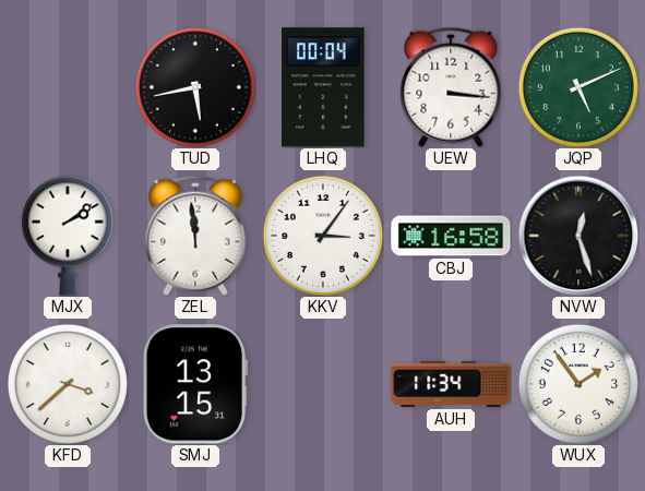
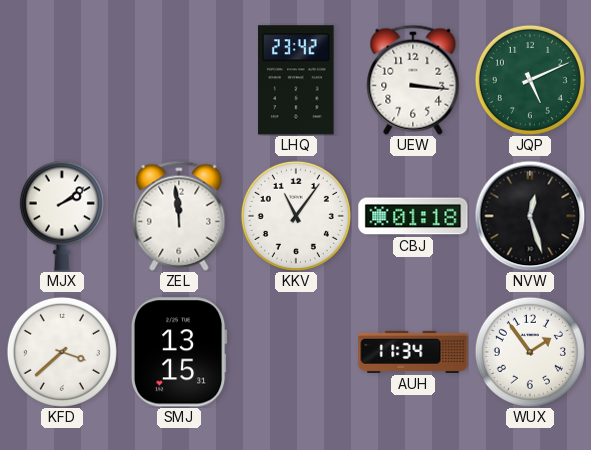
TUD: 5:43 -> none (195, 87)
LHQ: 00:04 -> 23:42 (296, 80)
KKV: 3:06 -> 11:06 (296, 216)
CBJ: 16:58 -> 01:18 (413, 216)
